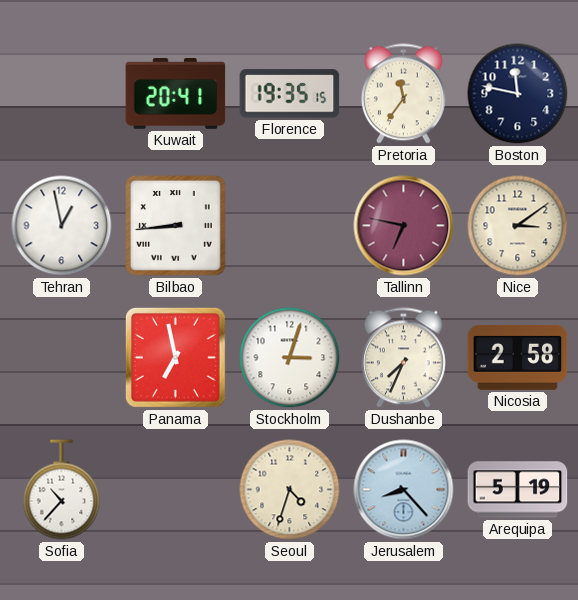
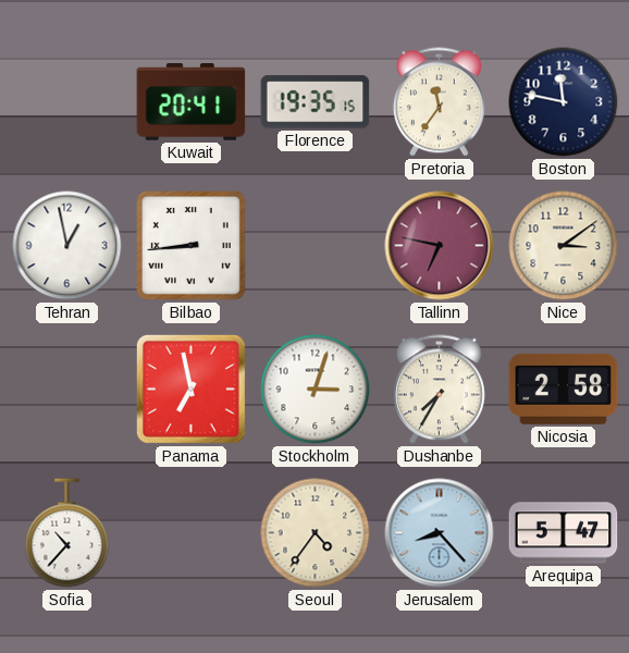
Dushanbe: 7:34 -> 7:35 (439, 390)
Seoul: 4:33 -> 4:36 (316, 533)
Arequipa: 5:19 -> 5:47 (564, 533)
